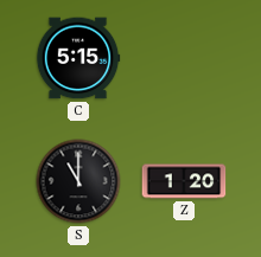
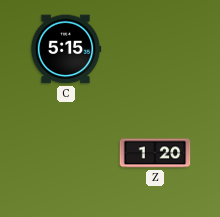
S: 11:00 -> none (78, 181)
